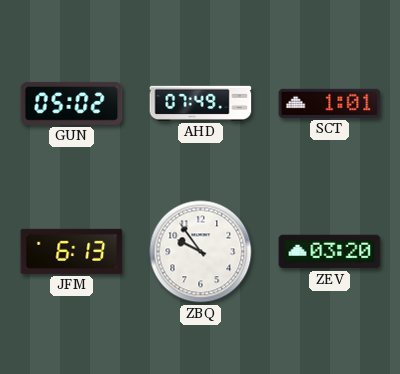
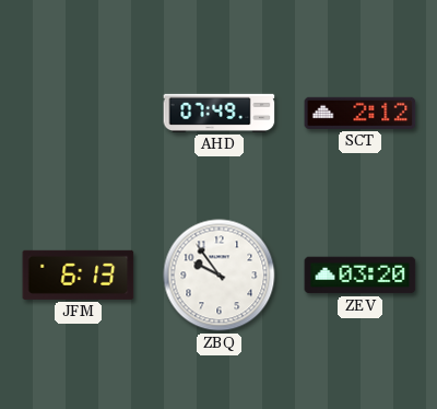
GUN: 05:02 -> none (72, 103)
SCT: 1:01 -> 2:12 (361, 113)
